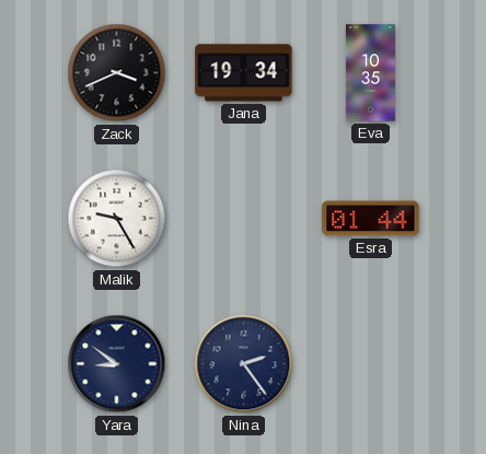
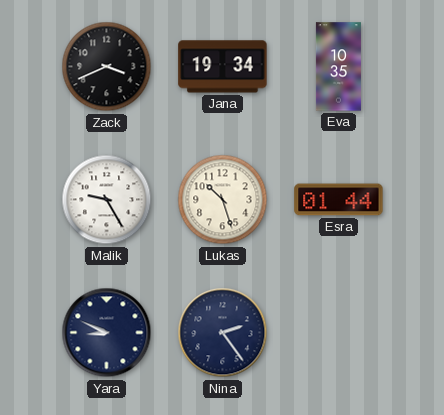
Lukas: none -> 10:27 (223, 200)
Yara: 8:51 -> 8:49 (107, 333)
